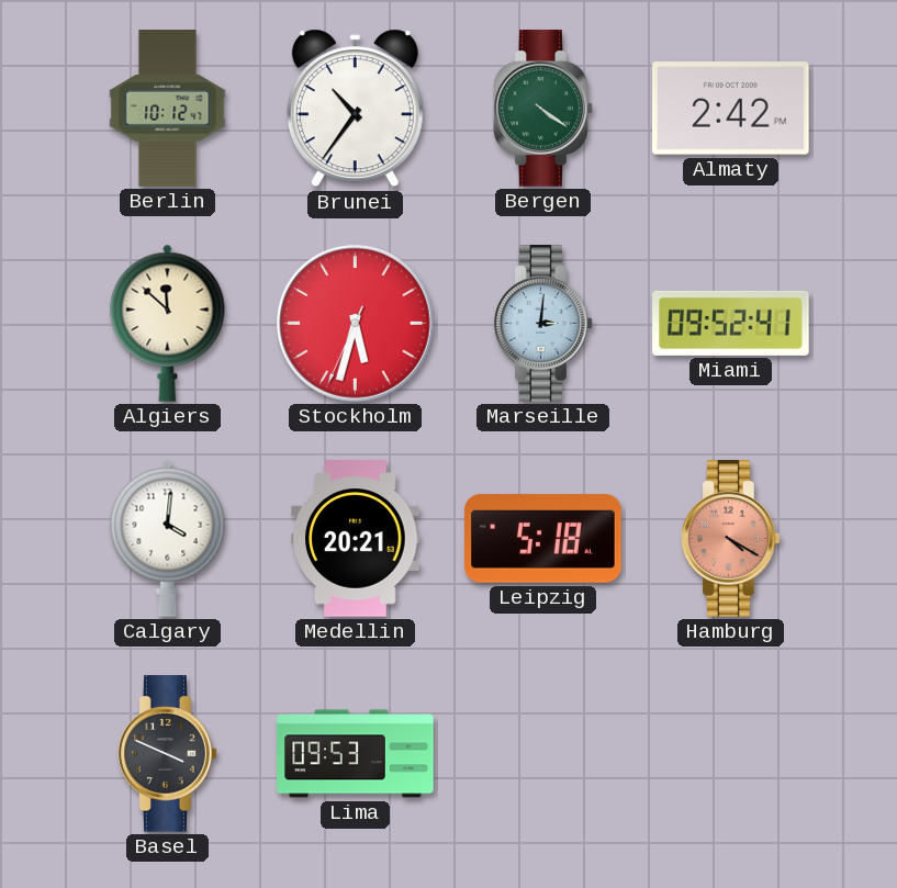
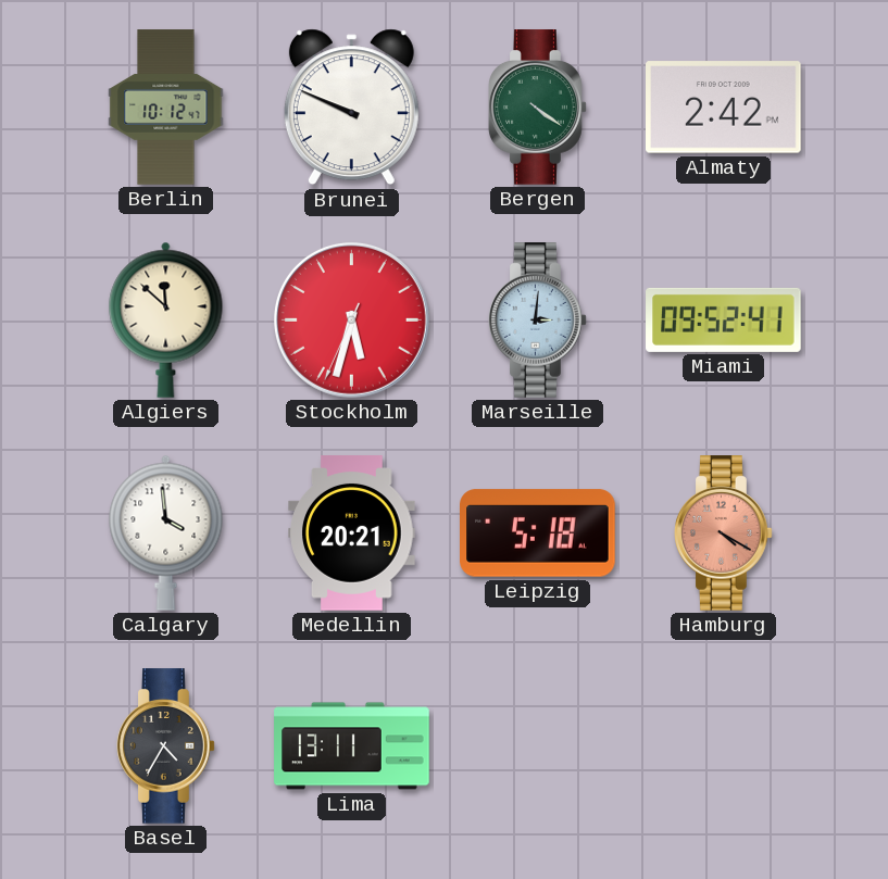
Brunei: 10:36 -> 9:49 (351, 108)
Calgary: 4:01 -> 3:59 (166, 532)
Basel: 3:49 -> 4:35 (166, 746)
Lima: 09:53 -> 13:11 (352, 746)
